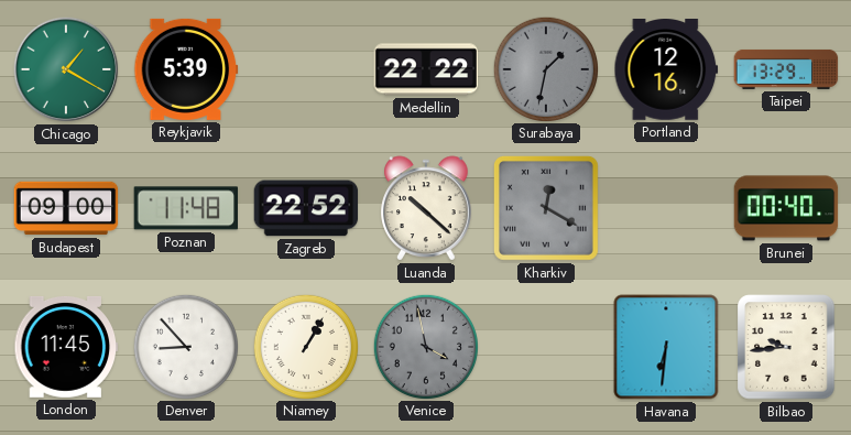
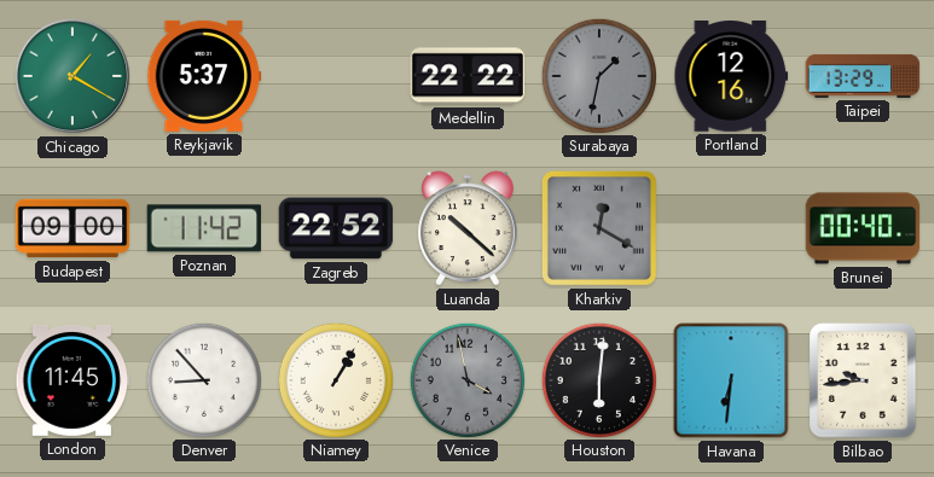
Reykjavik: 5:39 -> 5:37 (204, 76)
Poznan: 11:48 -> 11:42 (203, 228)
Houston: none -> 6:01 (598, 379)
